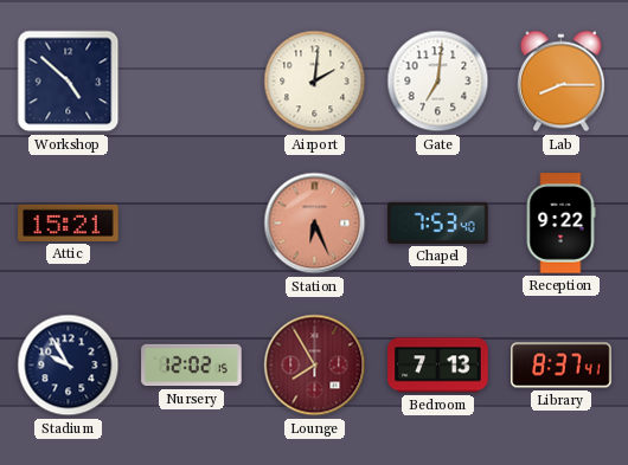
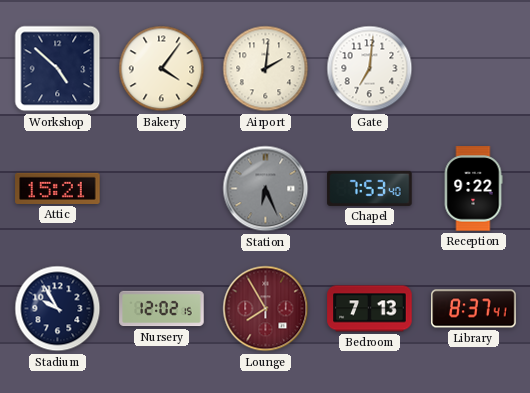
Bakery: none -> 4:06 (162, 69)
Lab: 8:15 -> none (560, 82)
Station dial: salmon -> grey (266, 189)
